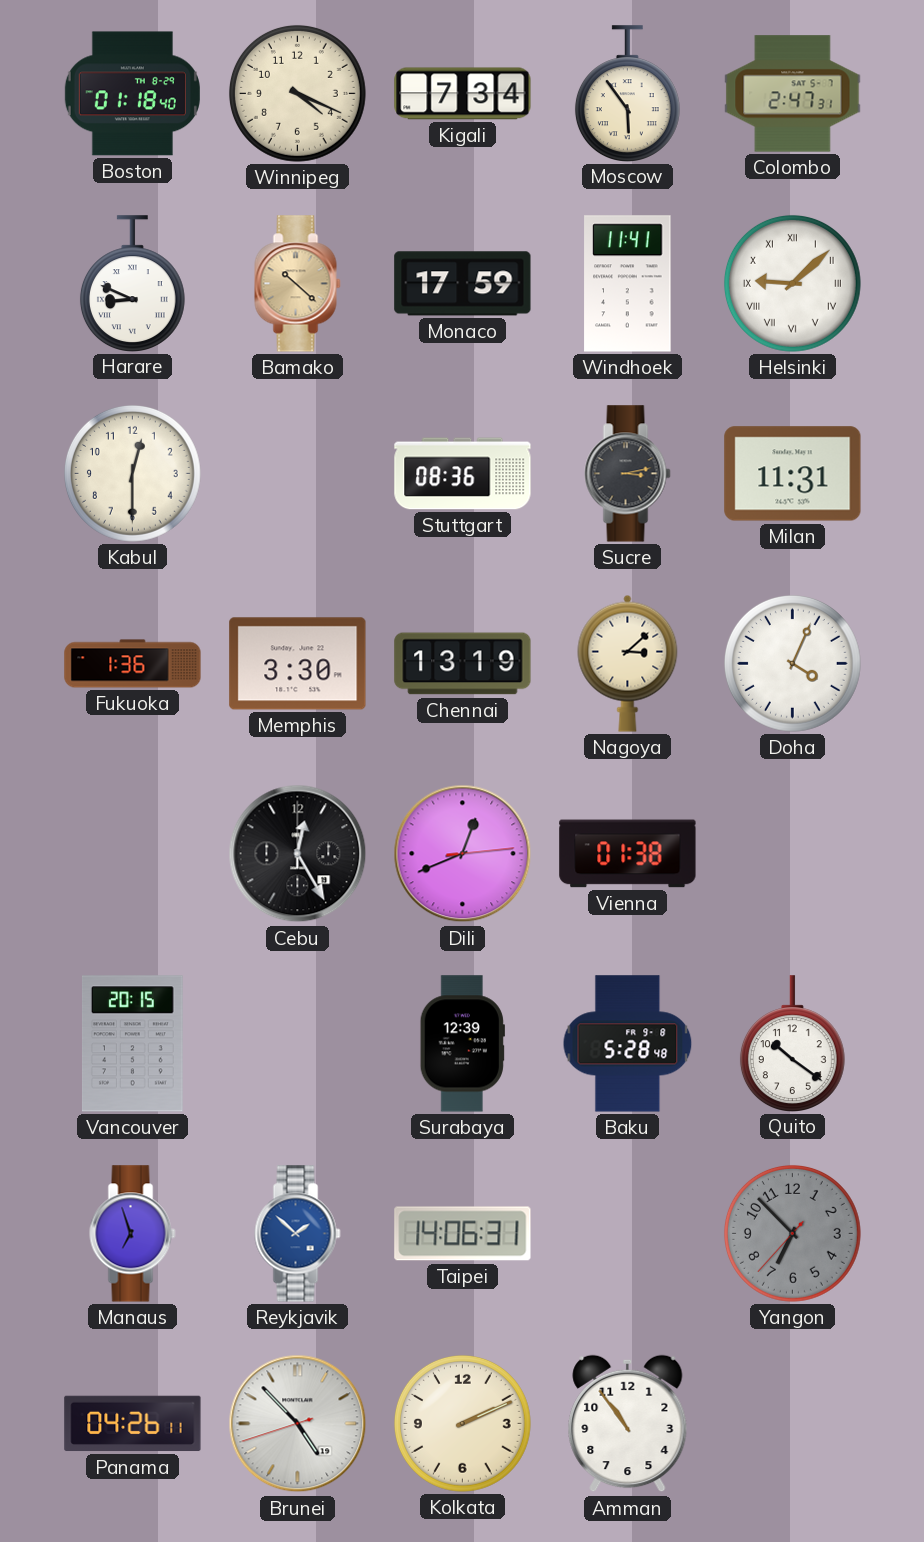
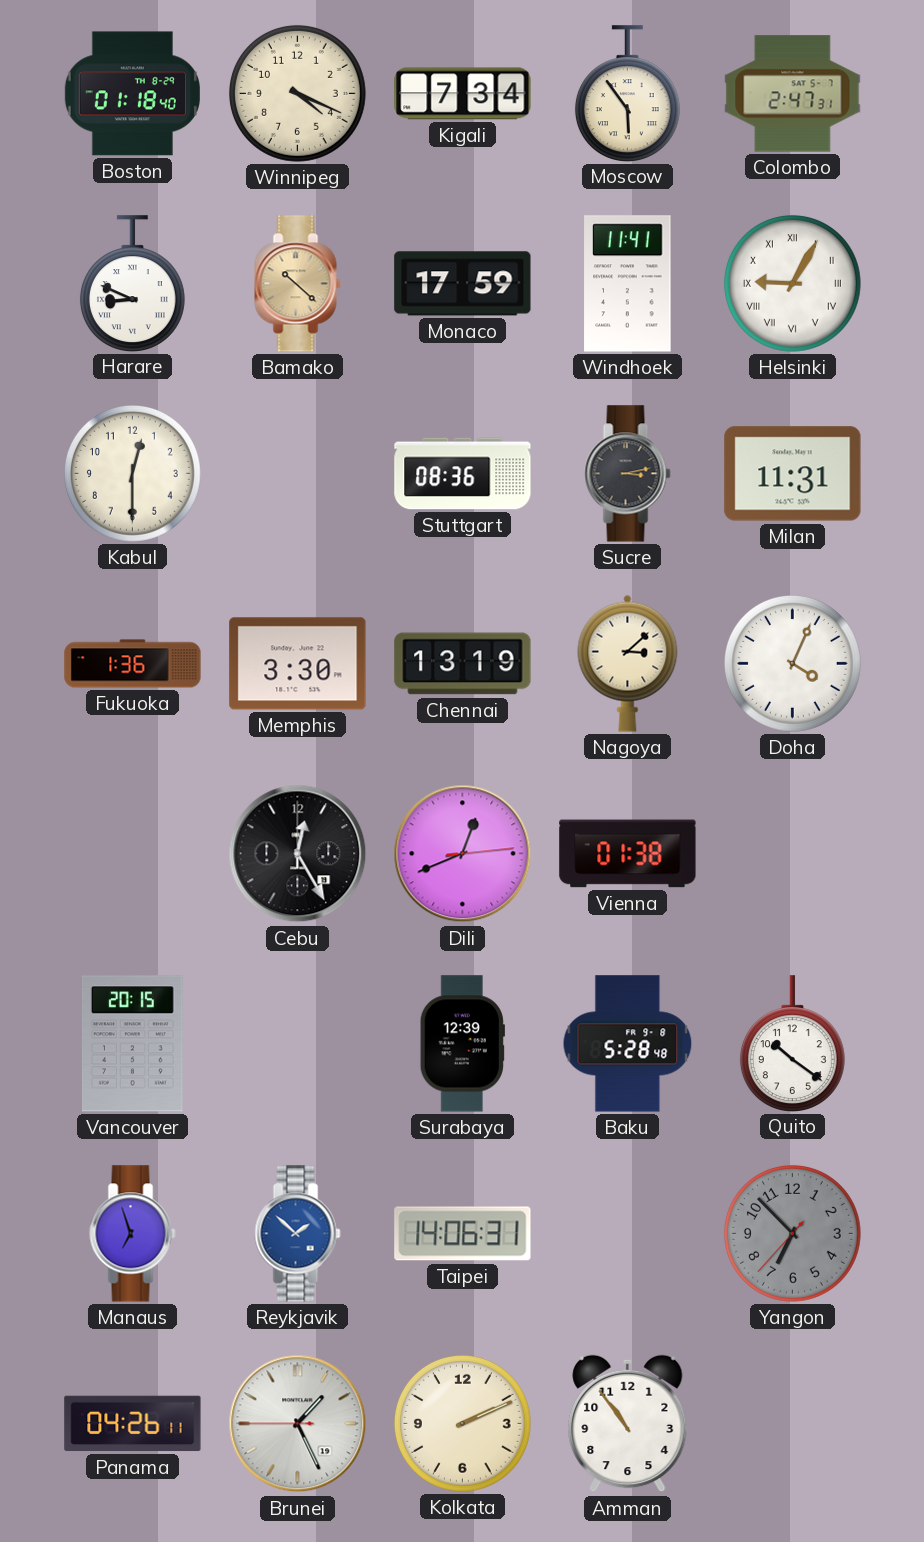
Helsinki: 9:08 -> 9:05 (792, 283)
Brunei: 4:52 -> 1:25 (298, 1424)
